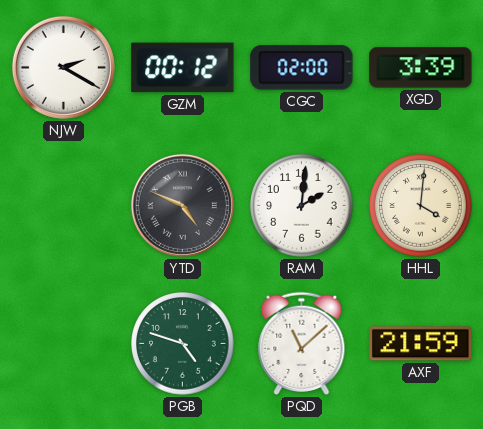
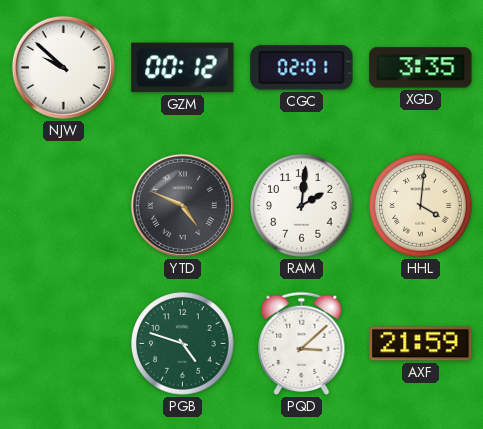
NJW: 2:20 -> 9:52 (63, 67)
CGC: 02:00 -> 02:01 (302, 68)
XGD: 3:39 -> 3:35 (421, 68)
PQD: 11:08 -> 3:08 (302, 343)
